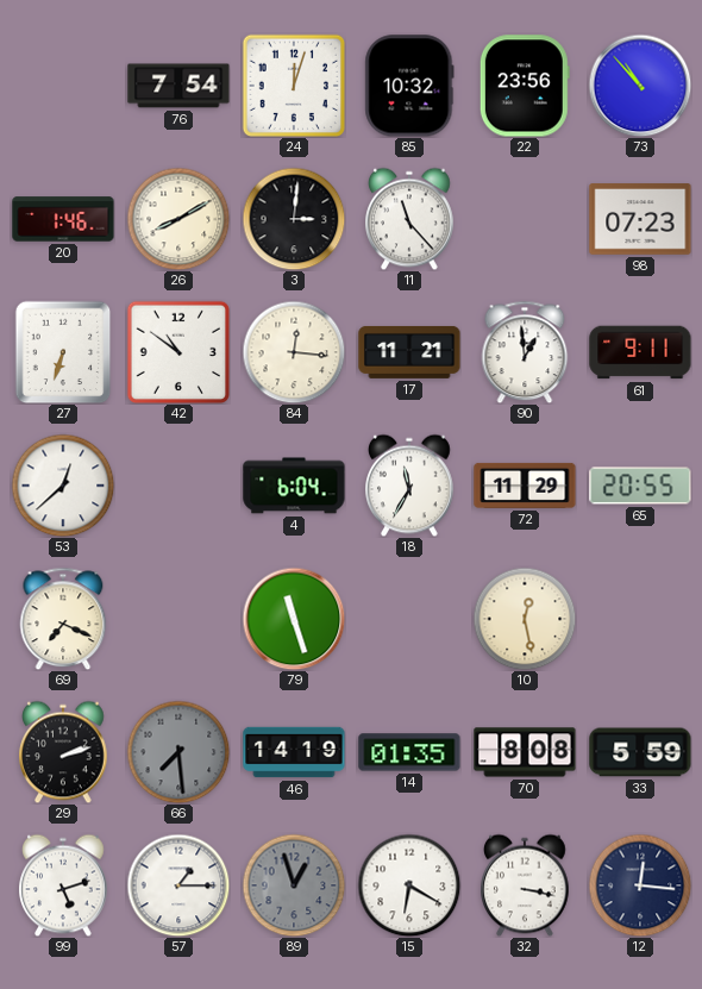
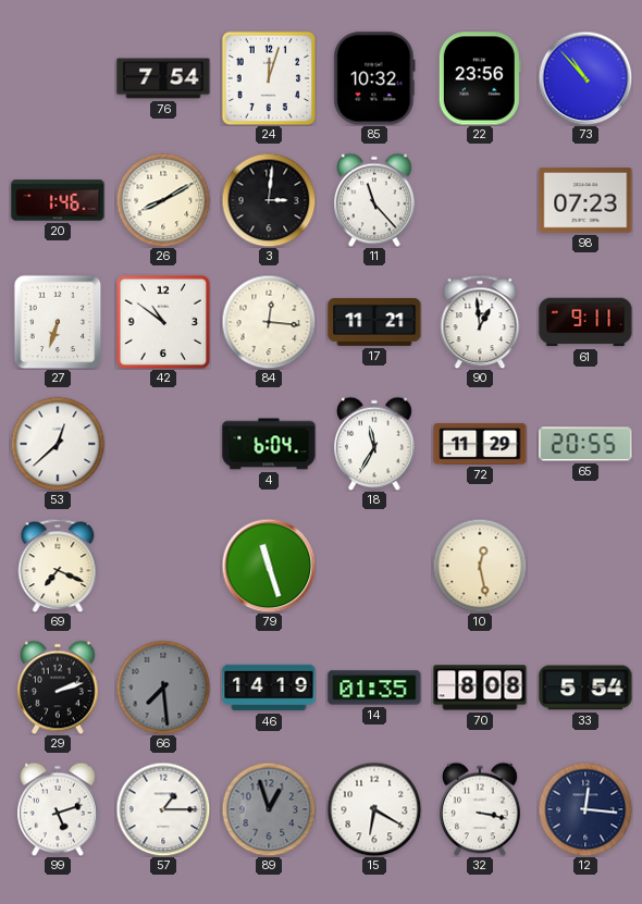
33: 5:59 -> 5:54 (585, 688)
